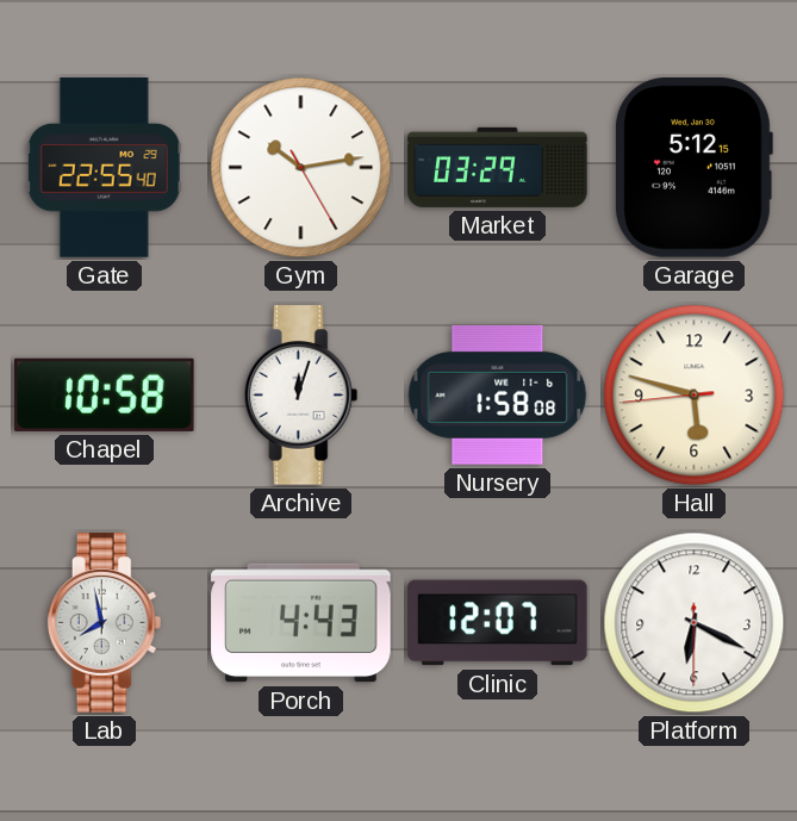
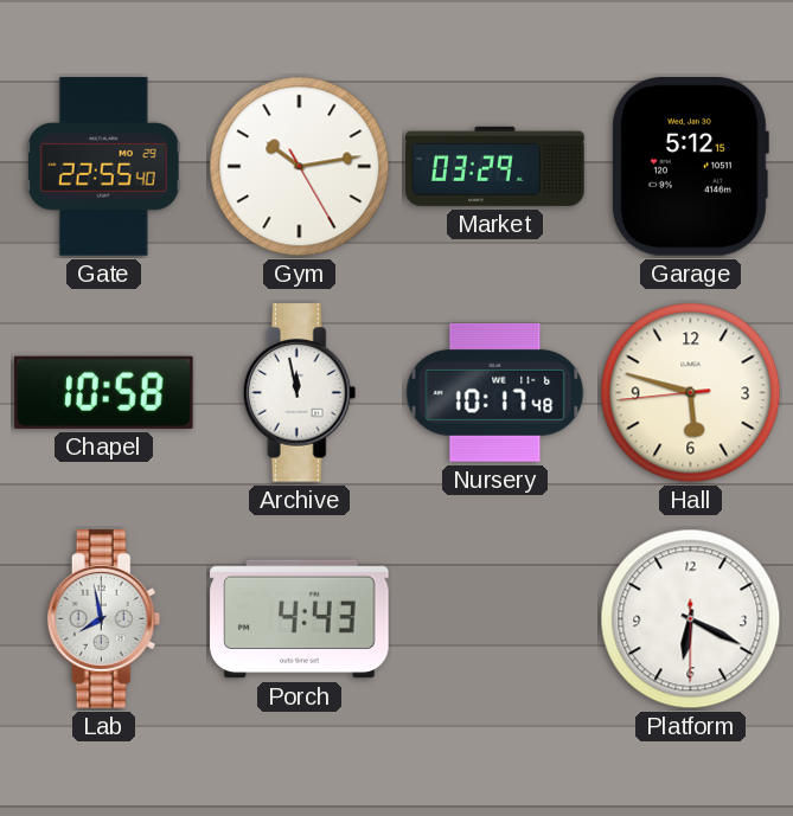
Archive: 12:03 -> 11:58 (300, 393)
Nursery: 1:58 -> 10:17 (495, 392)
Clinic: 12:07 -> none (498, 623)
